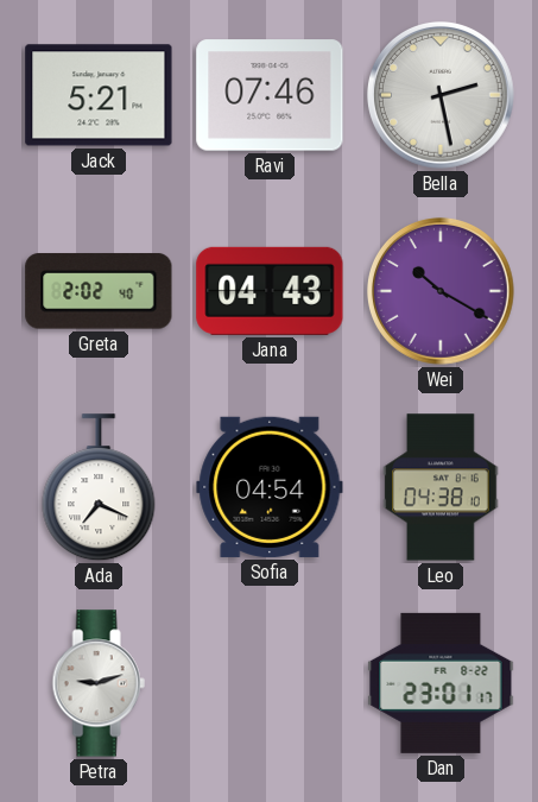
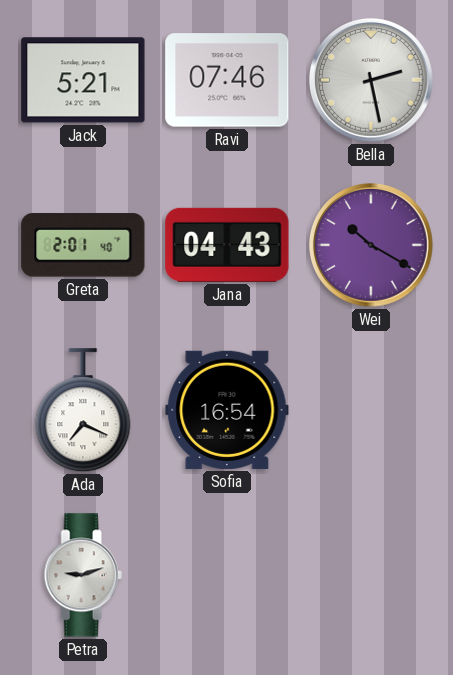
Greta: 2:02 -> 2:01 (83, 245)
Sofia: 04:54 -> 16:54 (227, 410)
Leo: 04:38 -> none (441, 487)
Dan: 23:01 -> none (441, 683)
